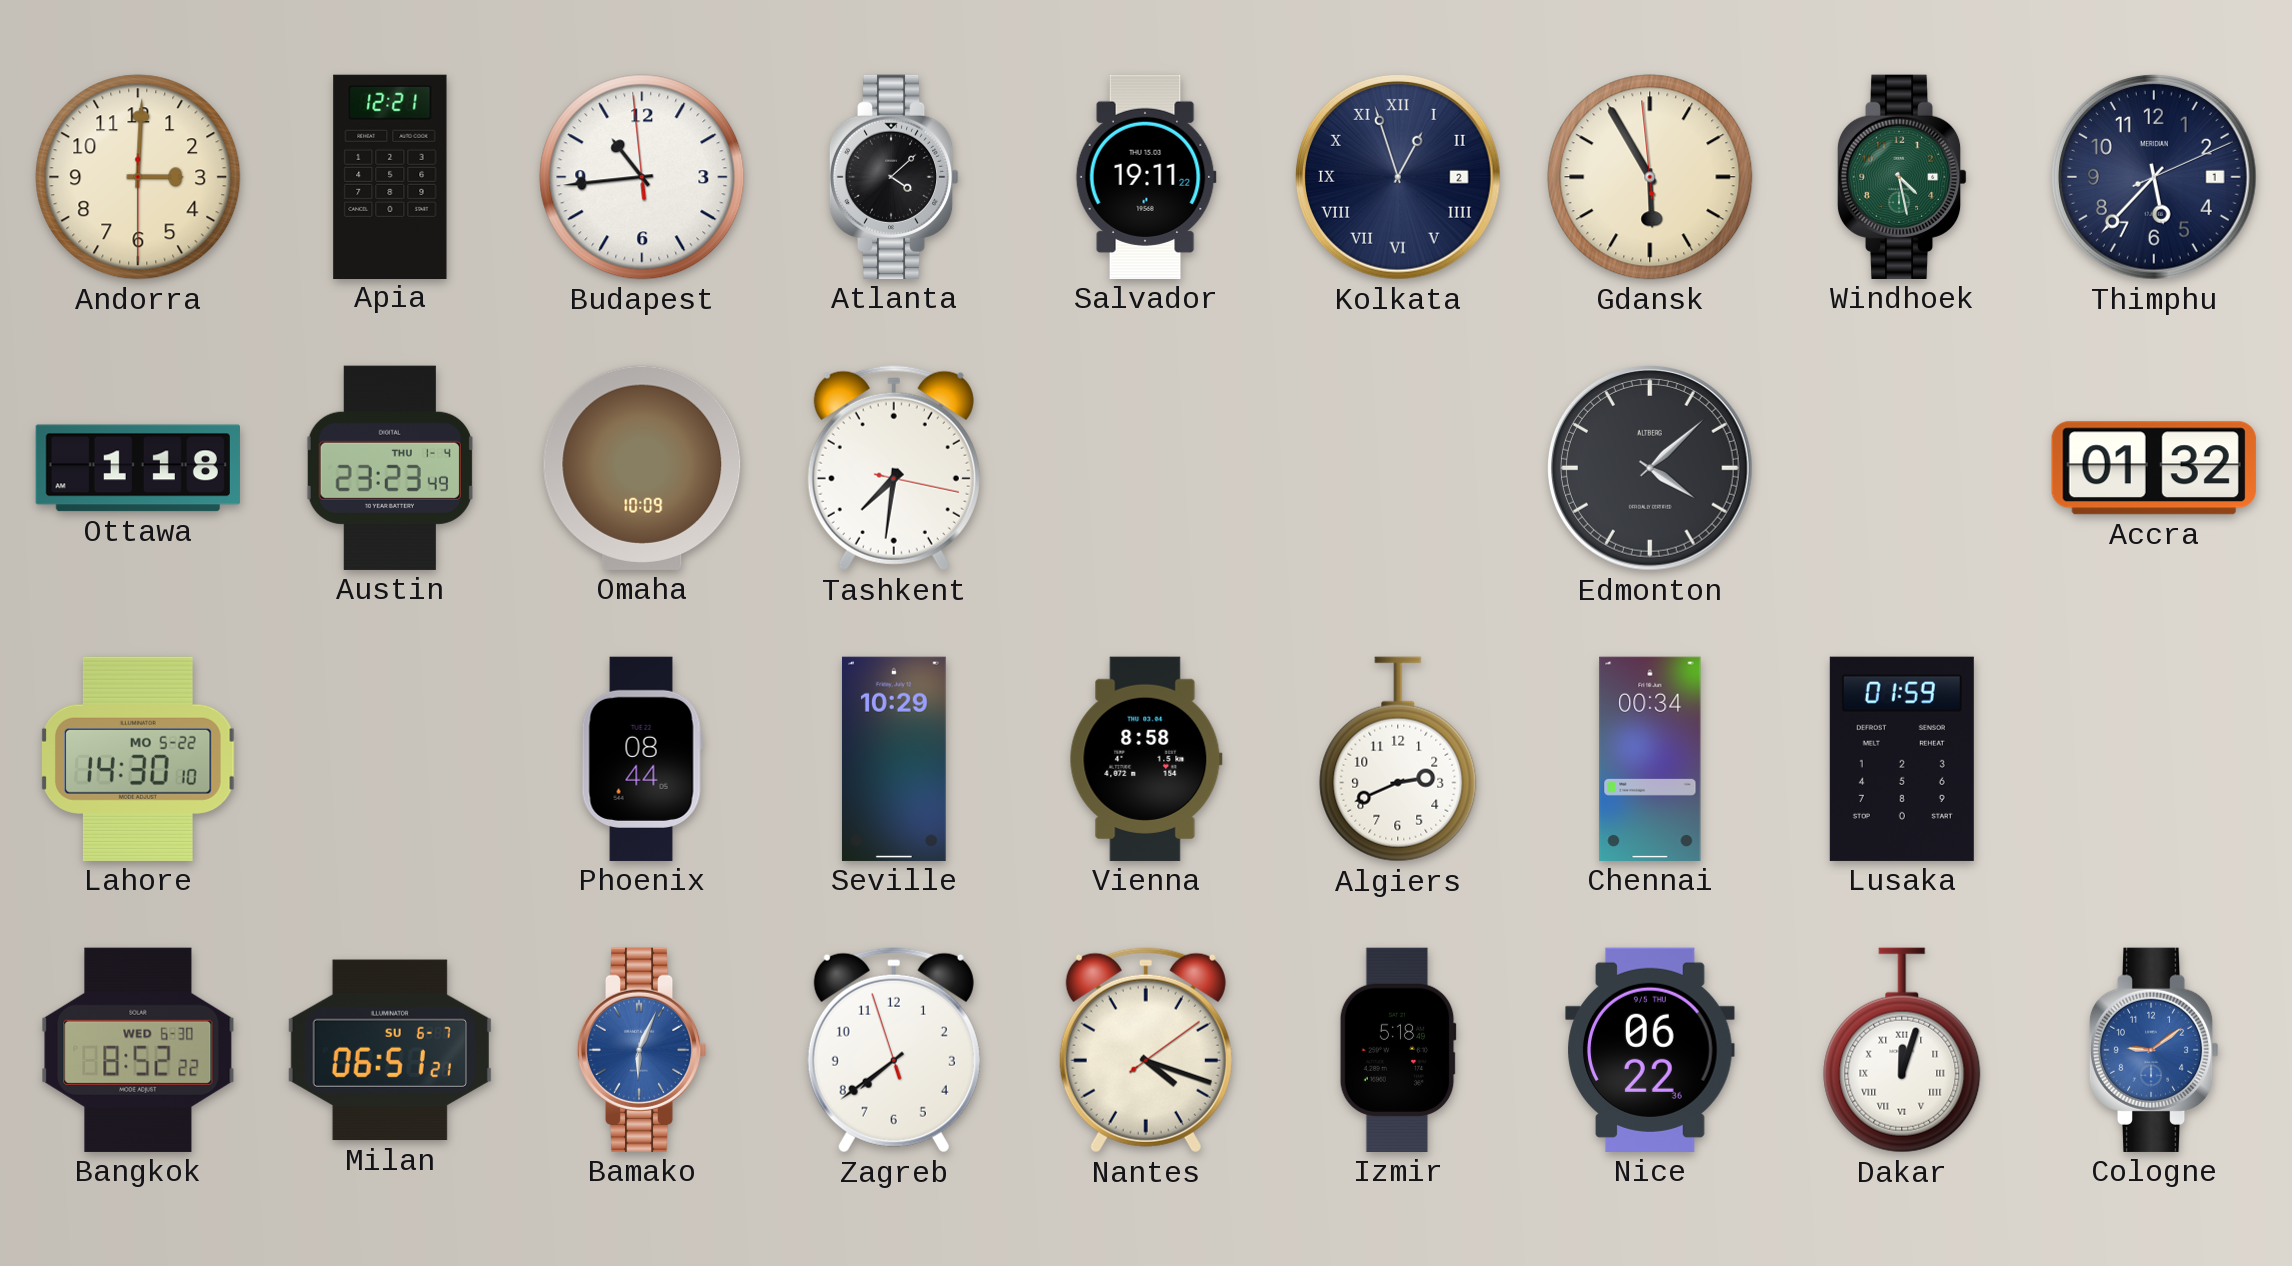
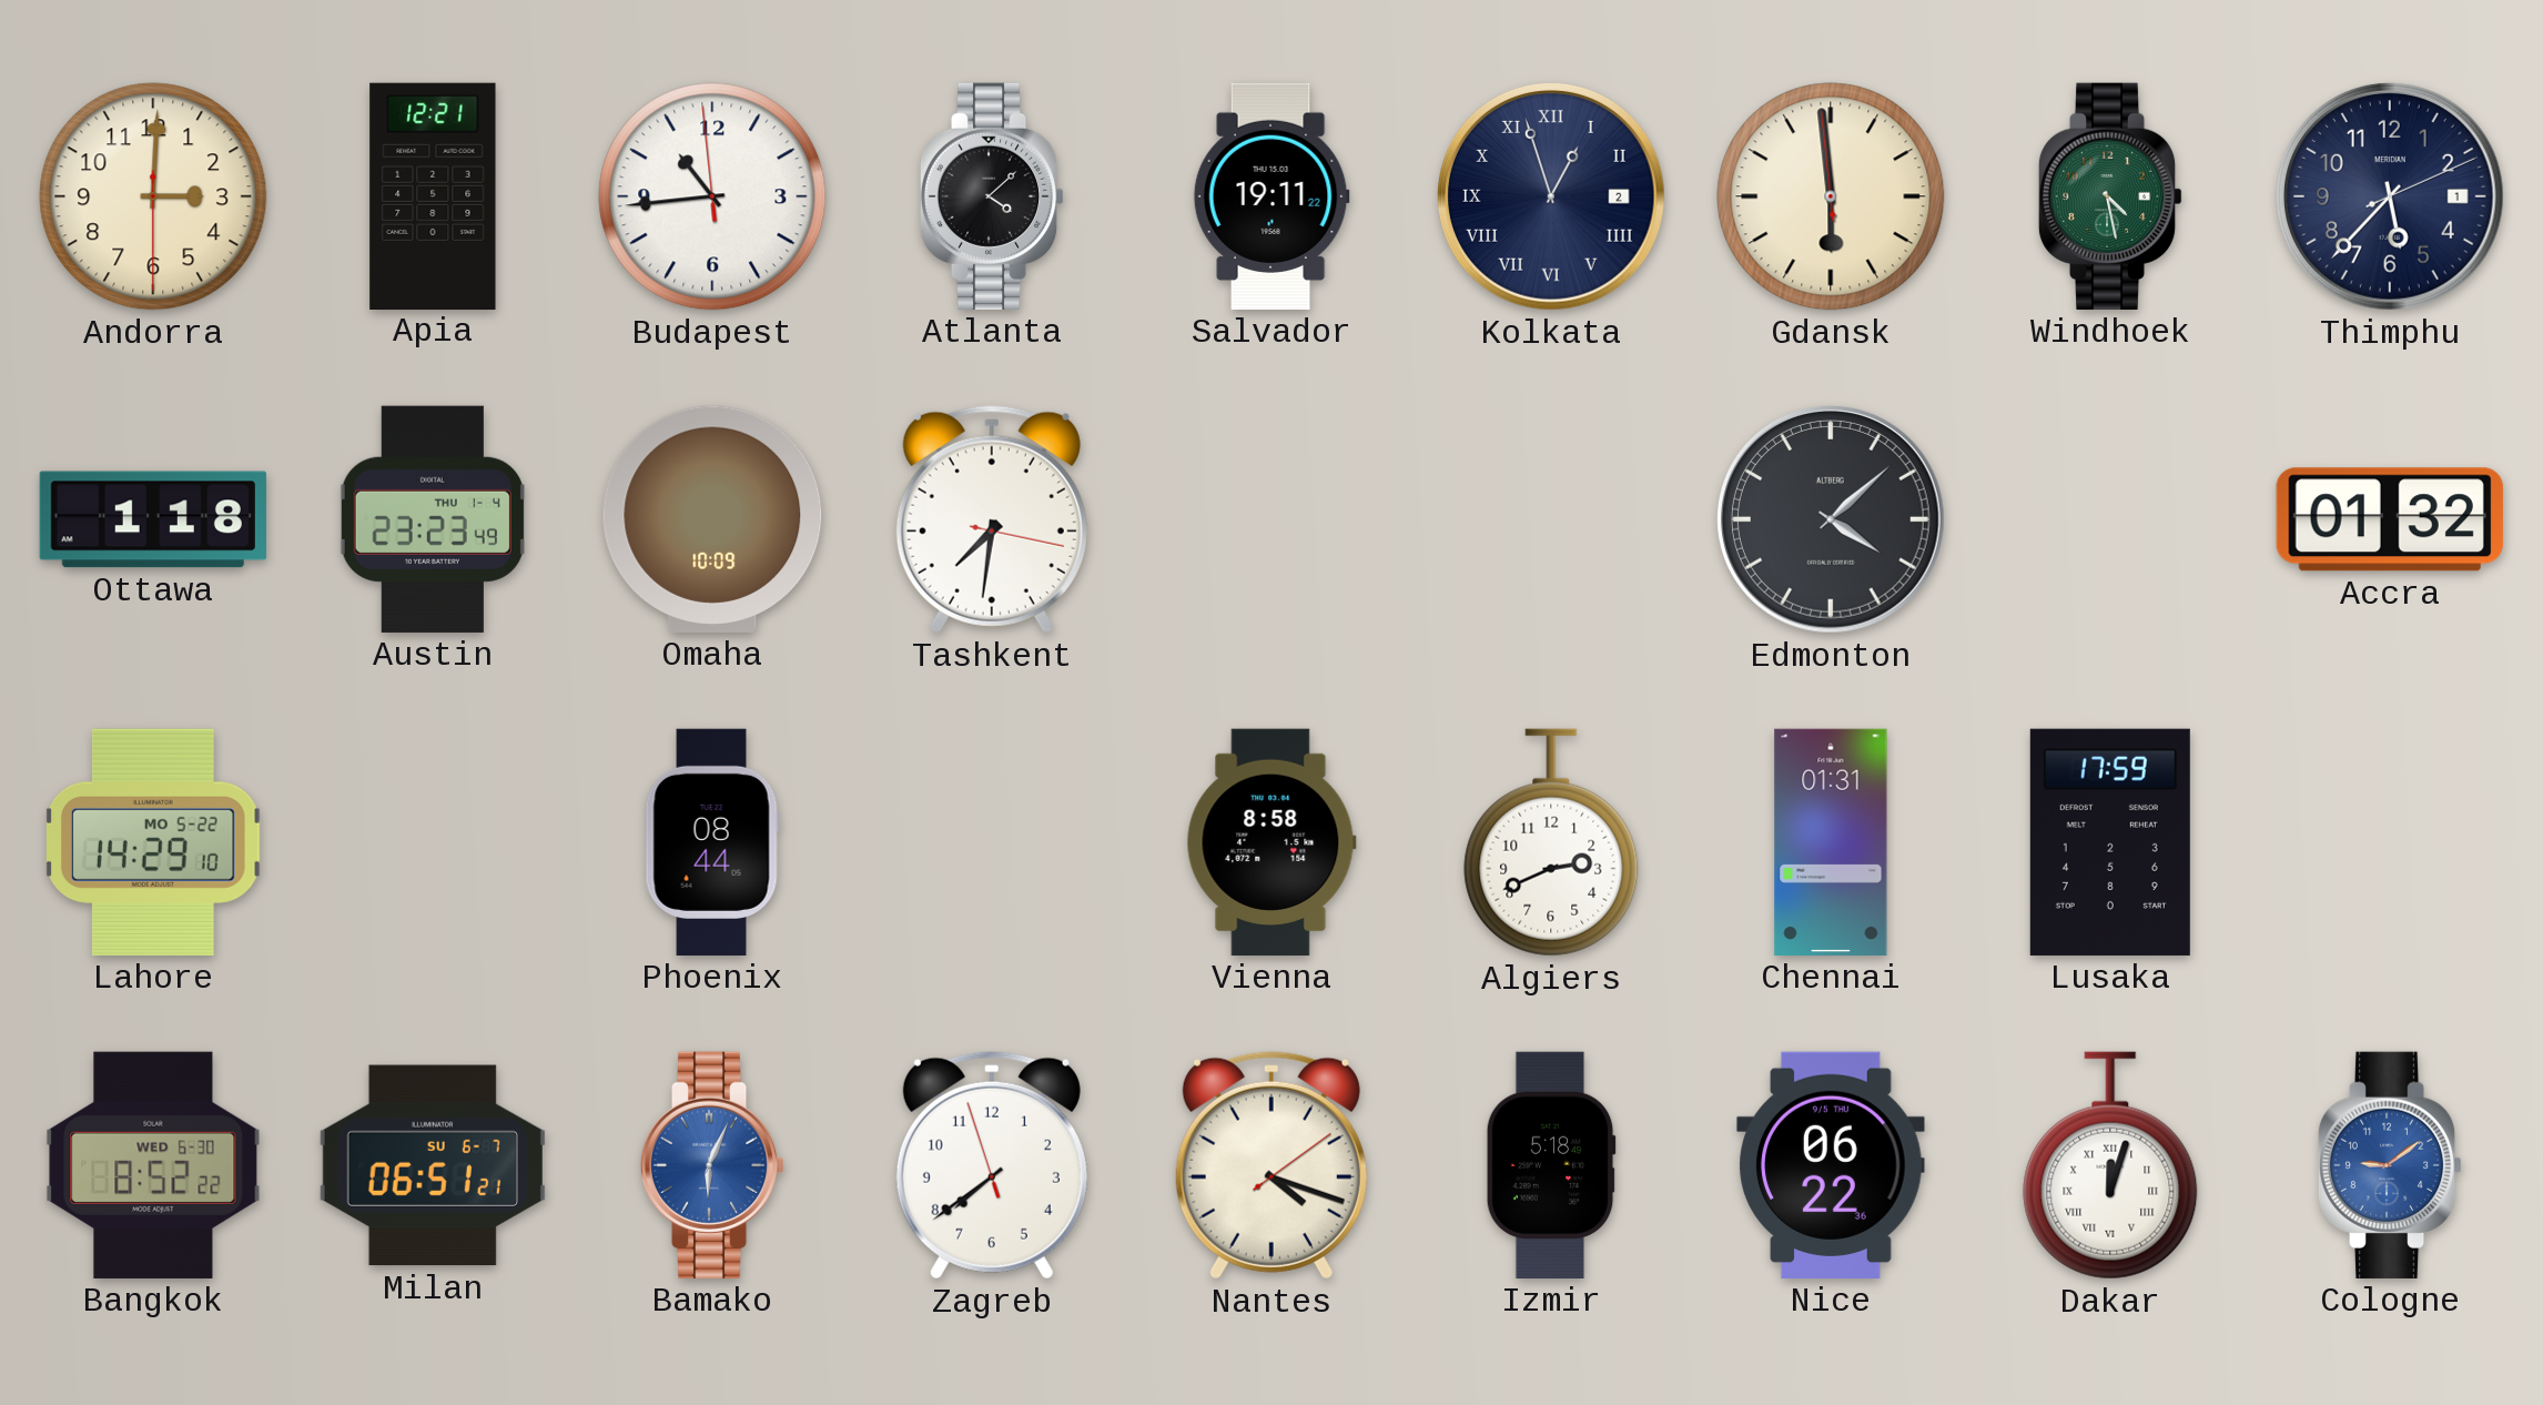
Gdansk: 5:54 -> 5:58 (1831, 196)
Lahore: 14:30 -> 14:29 (154, 842)
Seville: 10:29 -> none (894, 759)
Chennai: 00:34 -> 01:31 (1831, 842)
Lusaka: 01:59 -> 17:59 (2110, 842)
